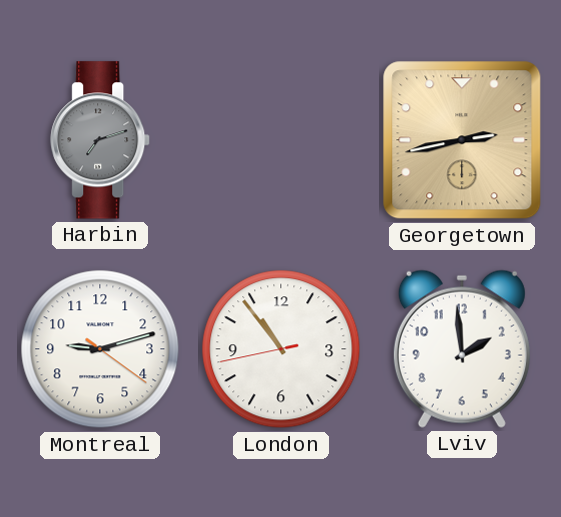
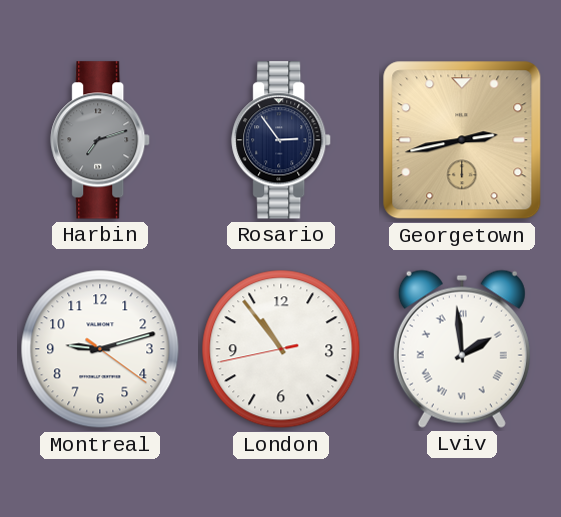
Rosario: none -> 2:54 (282, 140)
Lviv numerals: Arabic -> Roman (462, 349)
